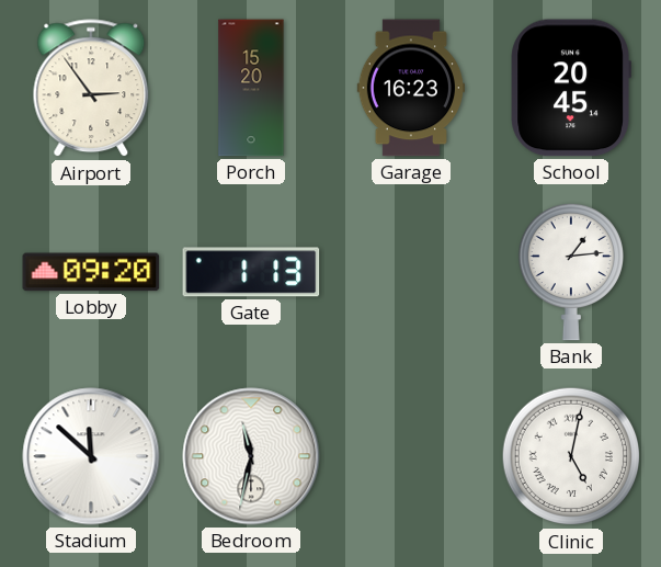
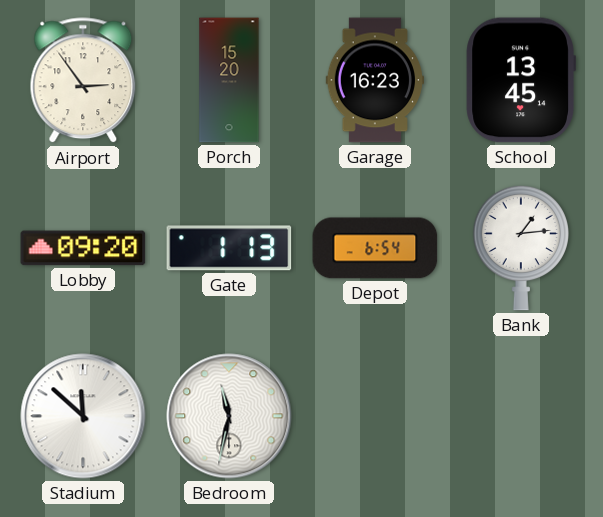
School: 20:45 -> 13:45 (521, 80)
Depot: none -> 6:54 (375, 248)
Clinic: 5:02 -> none (571, 456)
